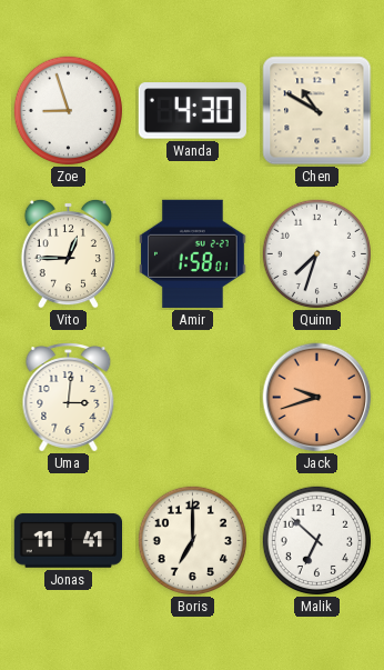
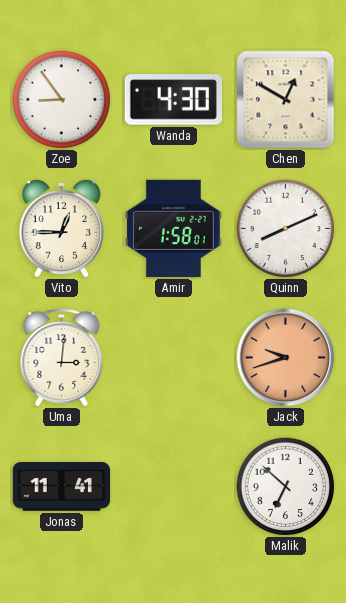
Zoe: 8:57 -> 8:54 (62, 100)
Chen: 10:50 -> 12:50 (286, 100)
Quinn: 7:33 -> 8:11 (286, 229)
Boris: 7:00 -> none (193, 541)
